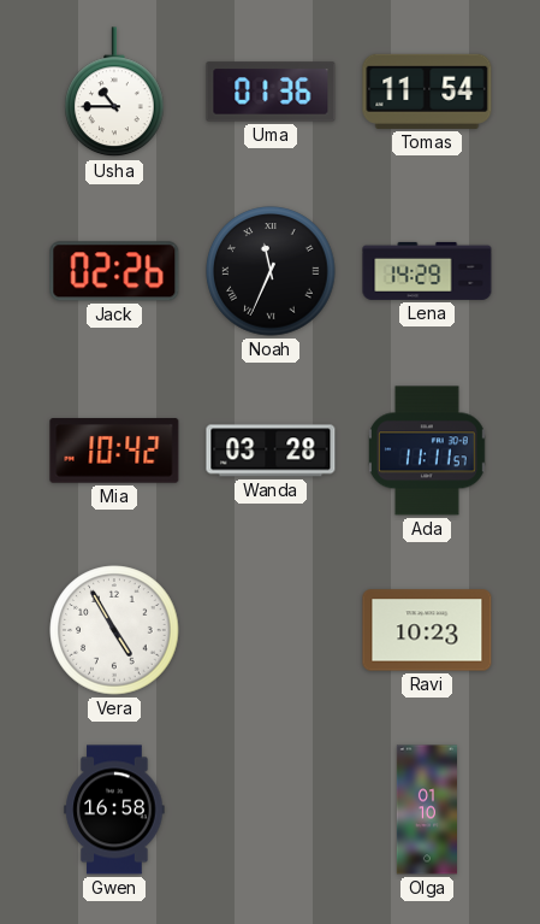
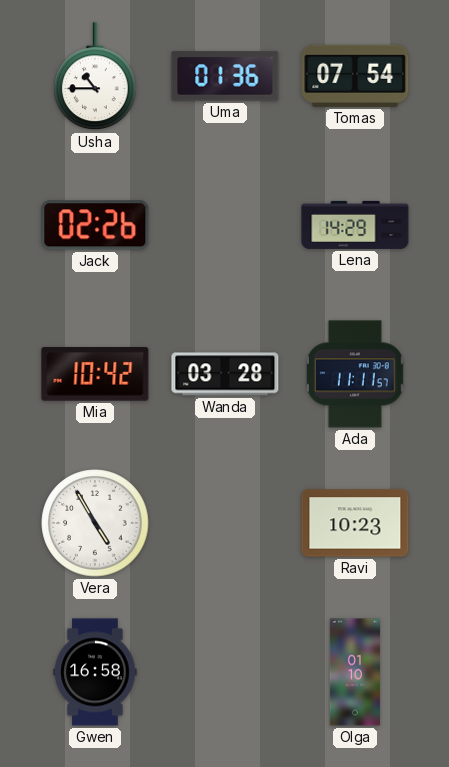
Tomas: 11:54 -> 07:54 (355, 76)
Noah: 11:34 -> none (271, 271)
